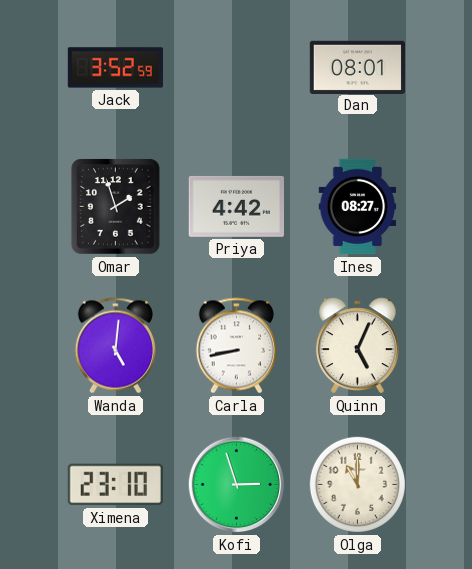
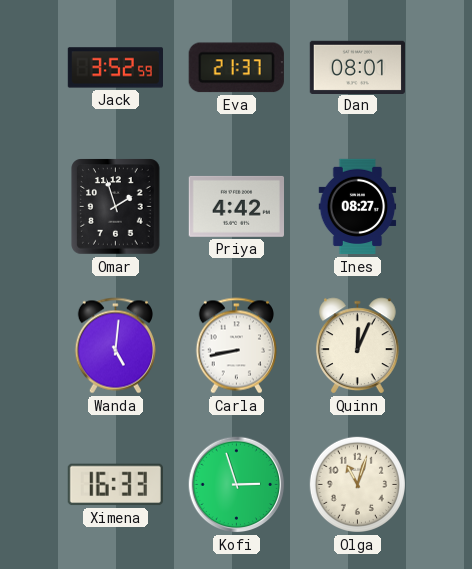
Eva: none -> 21:37 (236, 68)
Quinn: 5:04 -> 12:04 (357, 346)
Ximena: 23:10 -> 16:33 (115, 485)
Olga: 11:00 -> 11:03 (357, 484)
